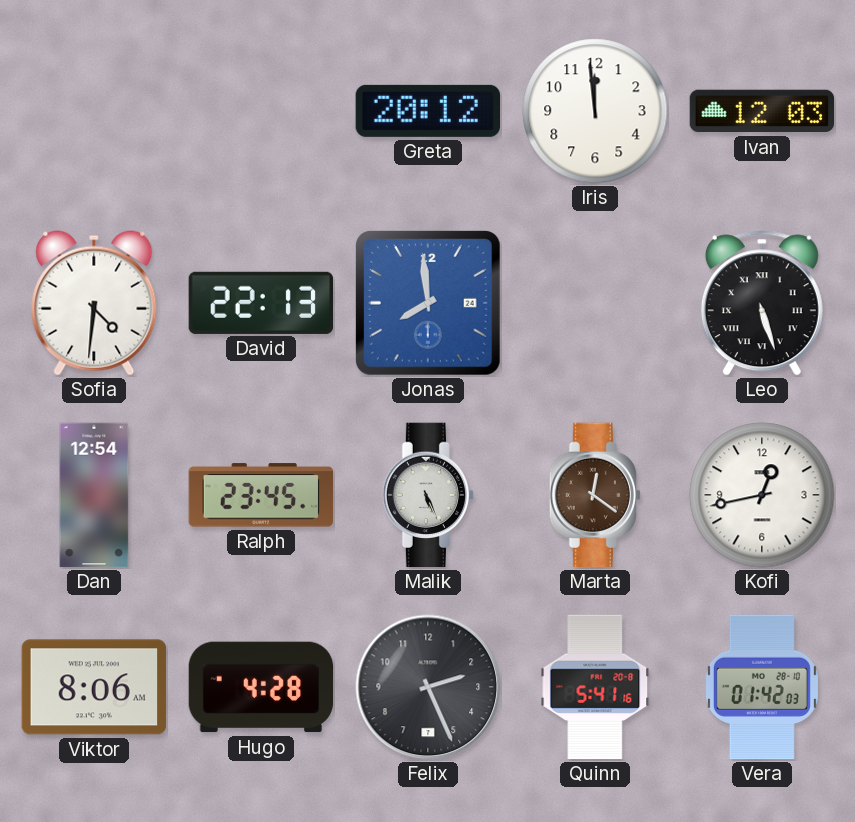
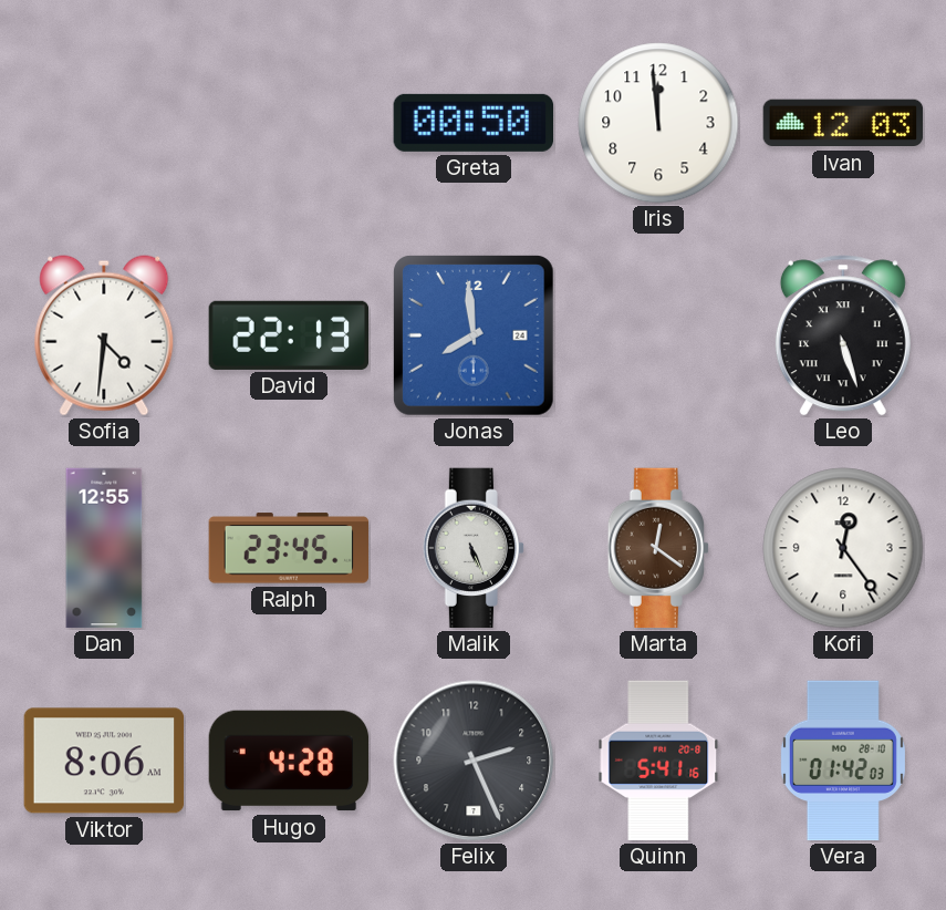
Greta: 20:12 -> 00:50 (472, 123)
Dan: 12:54 -> 12:55 (104, 548)
Kofi: 12:43 -> 12:24 (843, 548)
